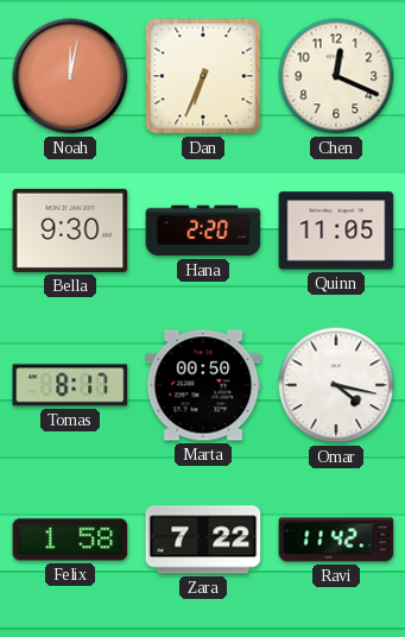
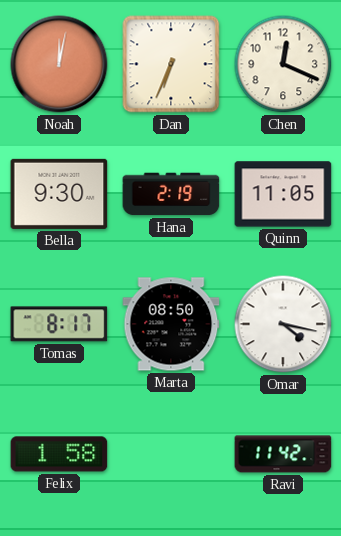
Hana: 2:20 -> 2:19 (171, 194)
Marta: 00:50 -> 08:50 (171, 324)
Zara: 7:22 -> none (203, 540)
